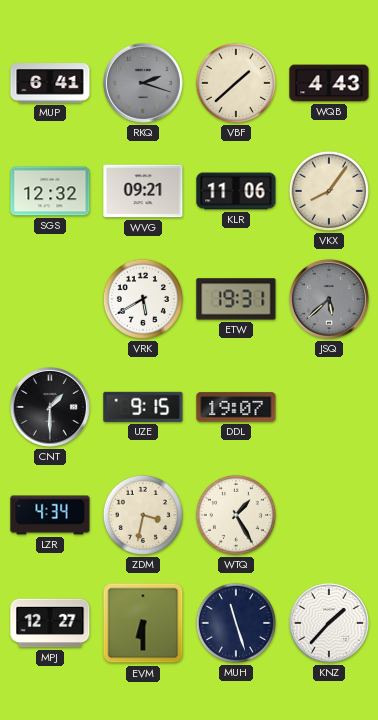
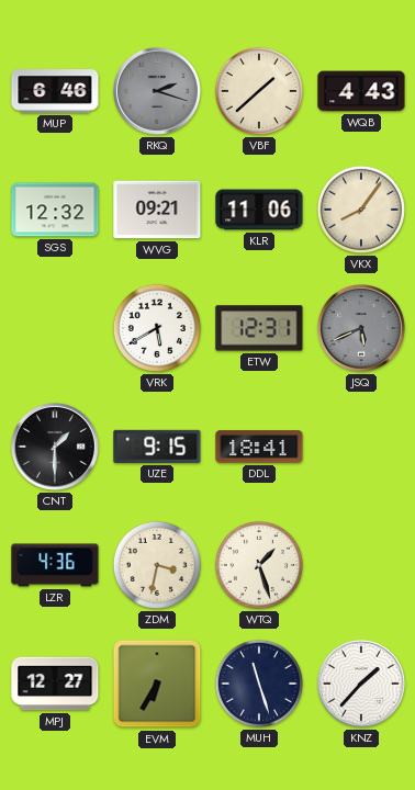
MUP: 6:41 -> 6:46 (55, 91)
ETW: 19:31 -> 12:31 (259, 328)
JSQ: 5:38 -> 5:41 (361, 328)
DDL: 19:07 -> 18:41 (259, 447)
LZR: 4:34 -> 4:36 (55, 565)
WTQ: 1:25 -> 1:27 (259, 565)
EVM: 6:30 -> 6:35 (157, 684)
